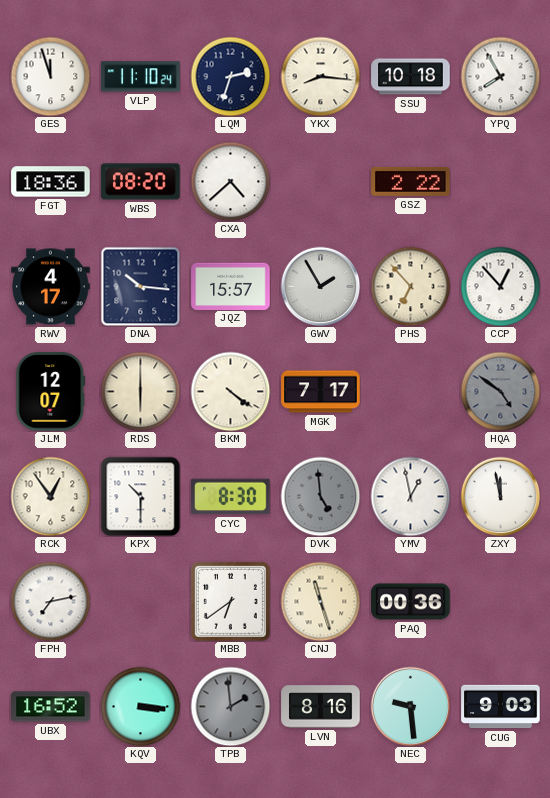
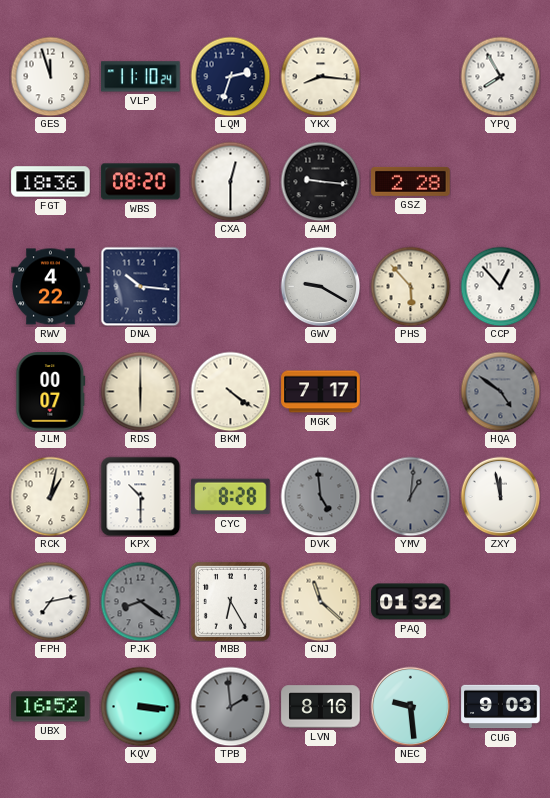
SSU: 10:18 -> none (411, 77)
CXA: 4:38 -> 12:30 (230, 181)
AAM: none -> 9:16 (320, 181)
GSZ: 2:22 -> 2:28 (411, 181)
RWV: 4:17 -> 4:22 (51, 287)
JQZ: 15:57 -> none (231, 286)
GWV: 1:55 -> 9:20 (320, 286)
PHS: 6:53 -> 5:53 (410, 286)
JLM: 12:07 -> 00:07 (51, 392)
RCK: 12:54 -> 1:02 (50, 496)
CYC: 8:30 -> 8:28 (231, 497)
YMV: 12:58 -> 1:01 (410, 496)
YMV dial: white -> grey (410, 496)
PJK: none -> 8:21 (140, 601)
MBB: 6:39 -> 6:25 (230, 601)
CNJ: 11:27 -> 11:22 (320, 601)
PAQ: 00:36 -> 01:32 (411, 602)
